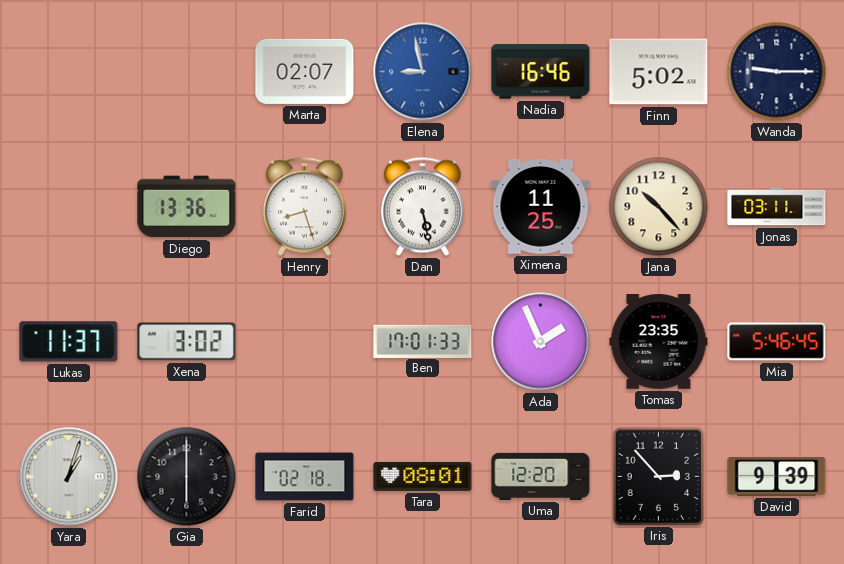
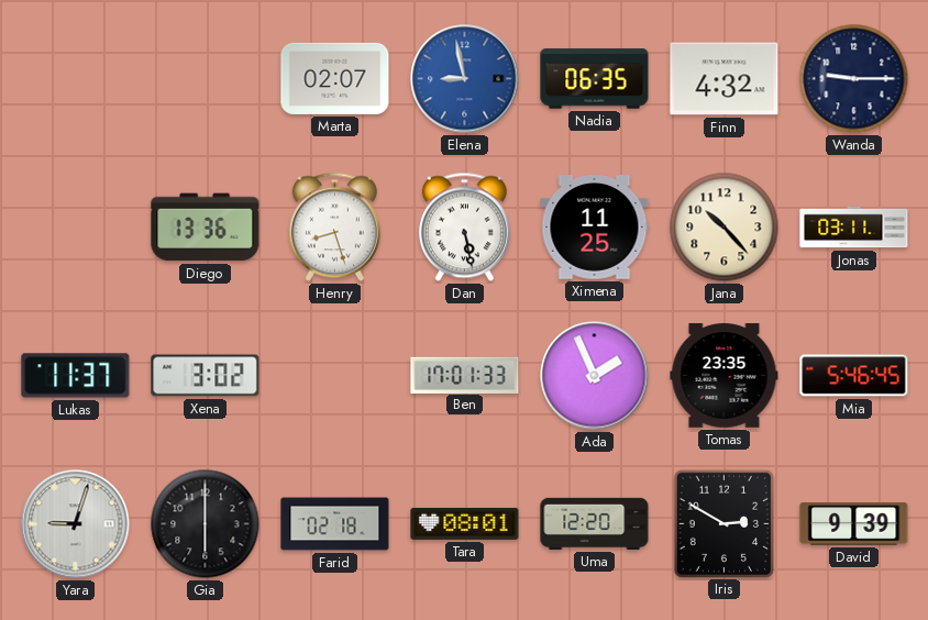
Nadia: 16:46 -> 06:35 (595, 79)
Finn: 5:02 -> 4:32 (725, 79)
Yara: 1:03 -> 9:03 (76, 524)
Iris: 2:53 -> 2:50 (723, 523)
